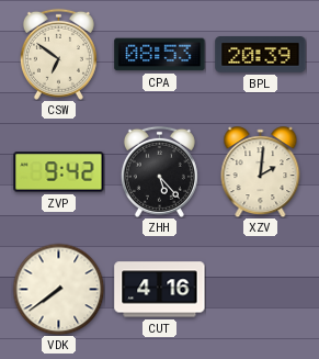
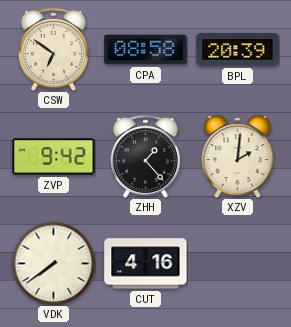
CPA: 08:53 -> 08:58 (146, 50)
ZHH: 5:23 -> 1:23 (145, 156)
